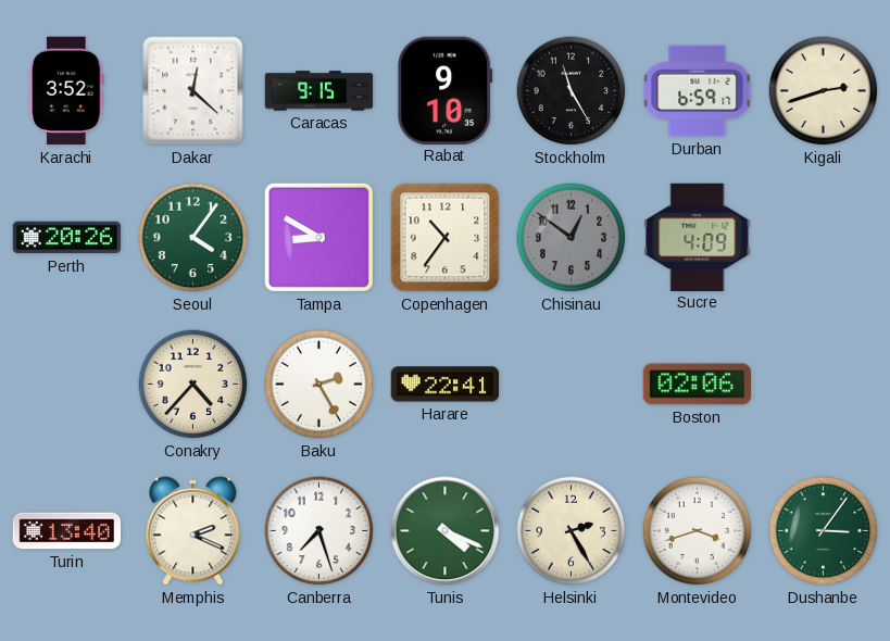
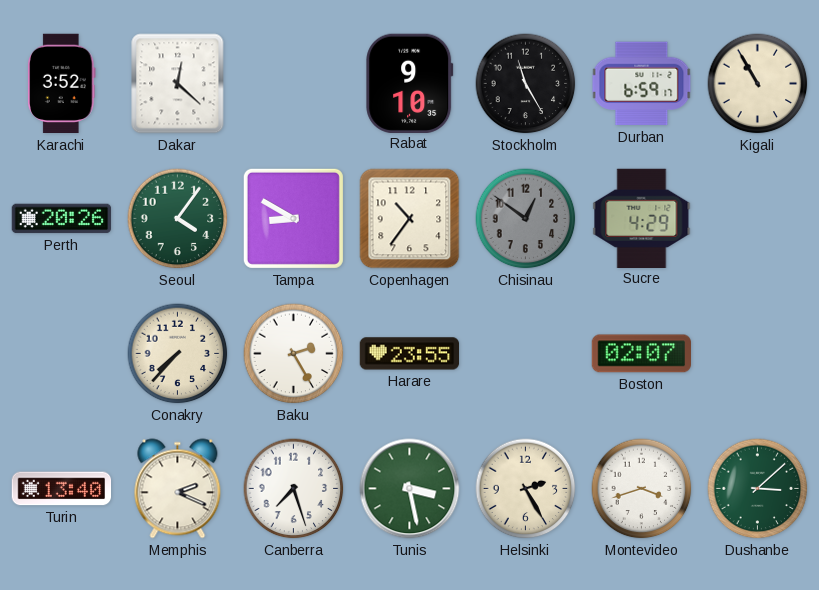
Caracas: 9:15 -> none (319, 91)
Kigali: 2:42 -> 10:55 (758, 84)
Sucre: 4:09 -> 4:29 (642, 218)
Conakry: 4:37 -> 7:37 (178, 354)
Harare: 22:41 -> 23:55 (410, 354)
Boston: 02:06 -> 02:07 (641, 354)
Tunis: 4:19 -> 3:28 (410, 489)
Dushanbe: 3:06 -> 3:08 (758, 489)
